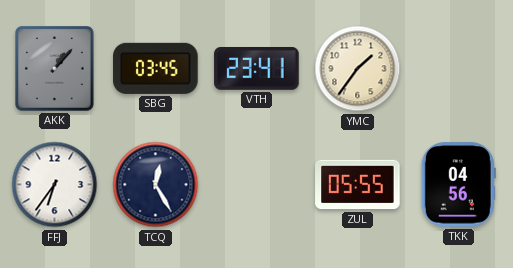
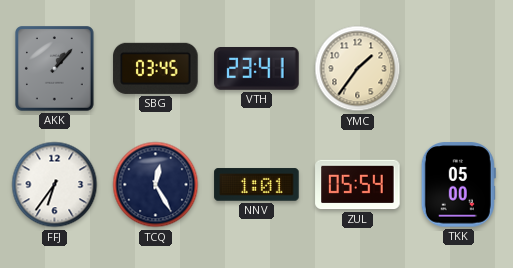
NNV: none -> 1:01 (257, 185)
ZUL: 05:55 -> 05:54 (358, 185)
TKK: 04:56 -> 05:00 (458, 185)
